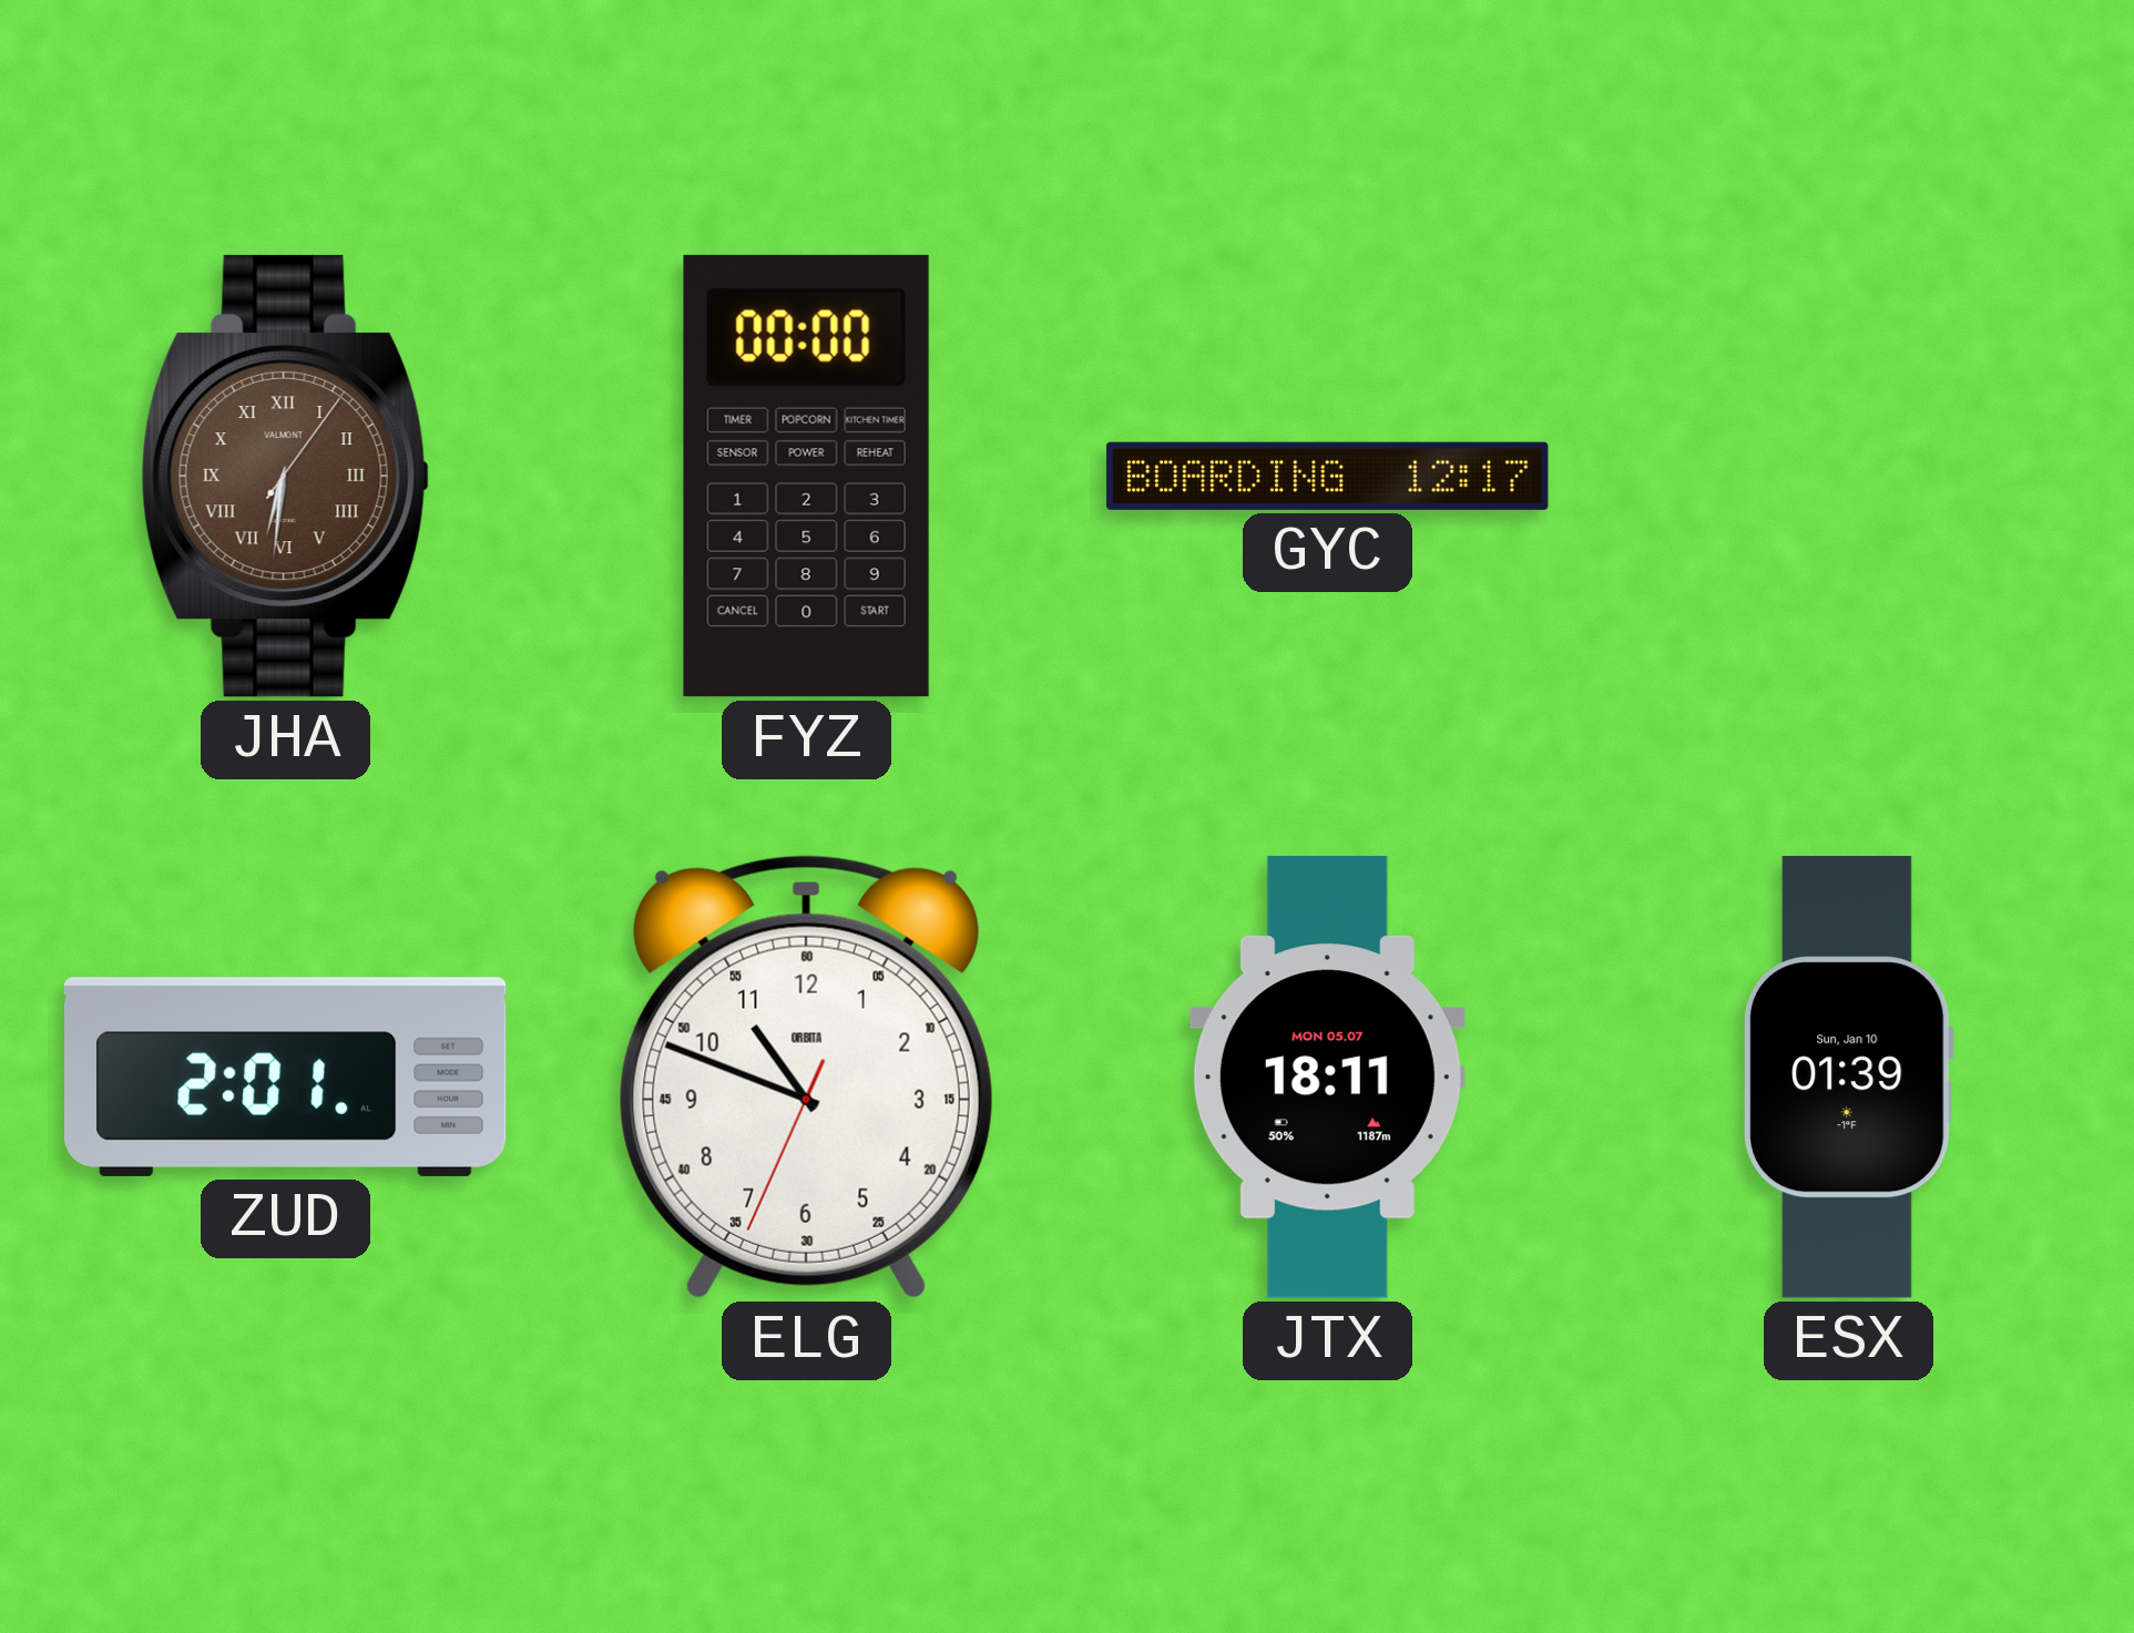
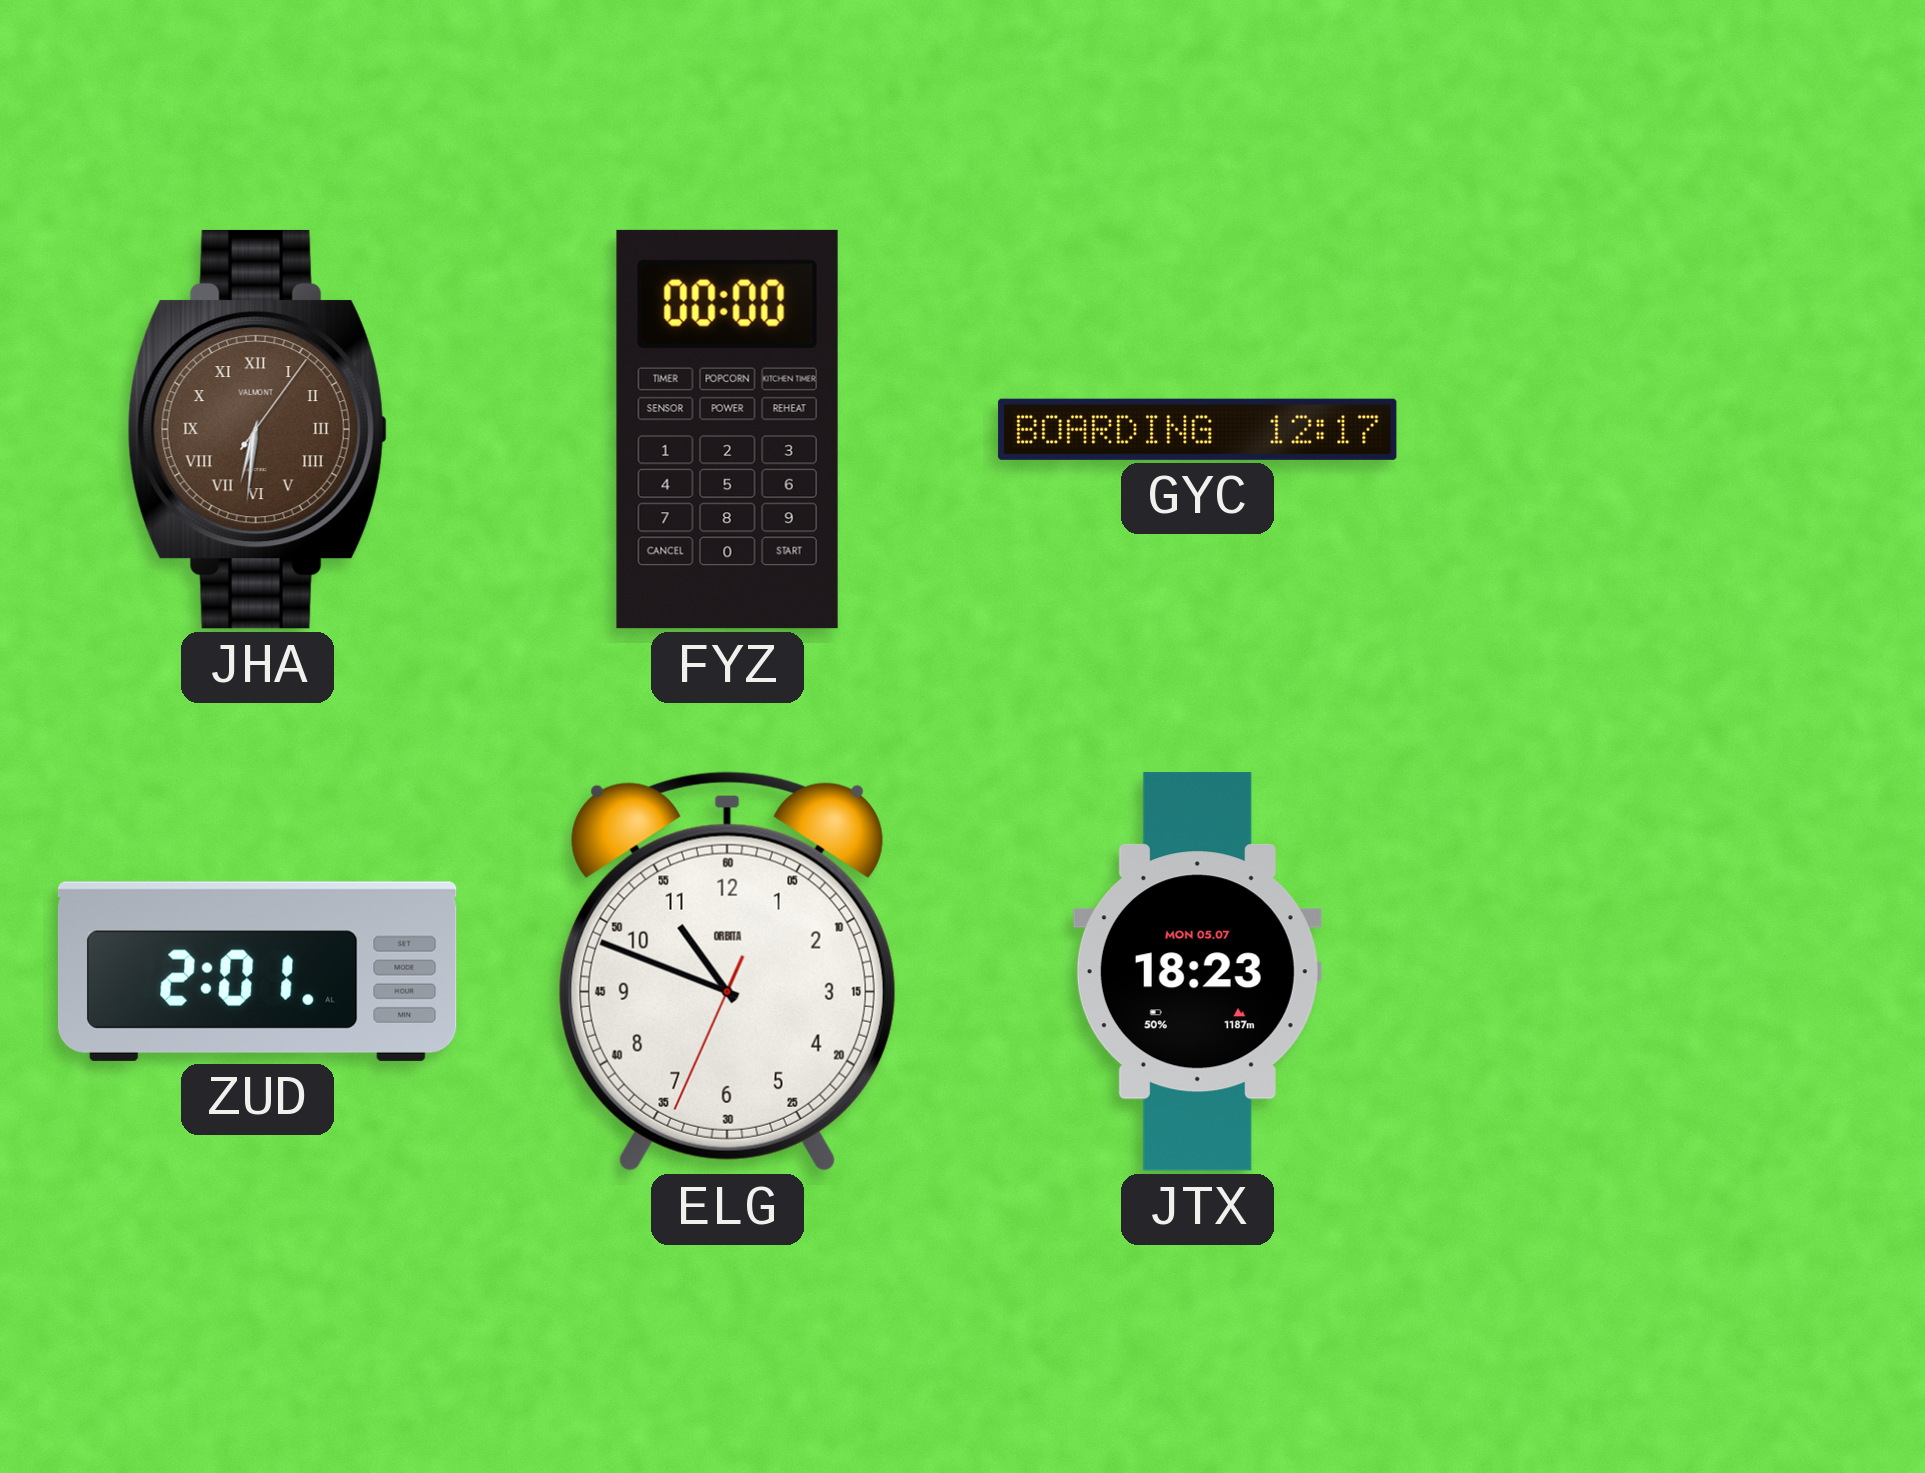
JTX: 18:11 -> 18:23 (1197, 972)
ESX: 01:39 -> none (1848, 1078)
